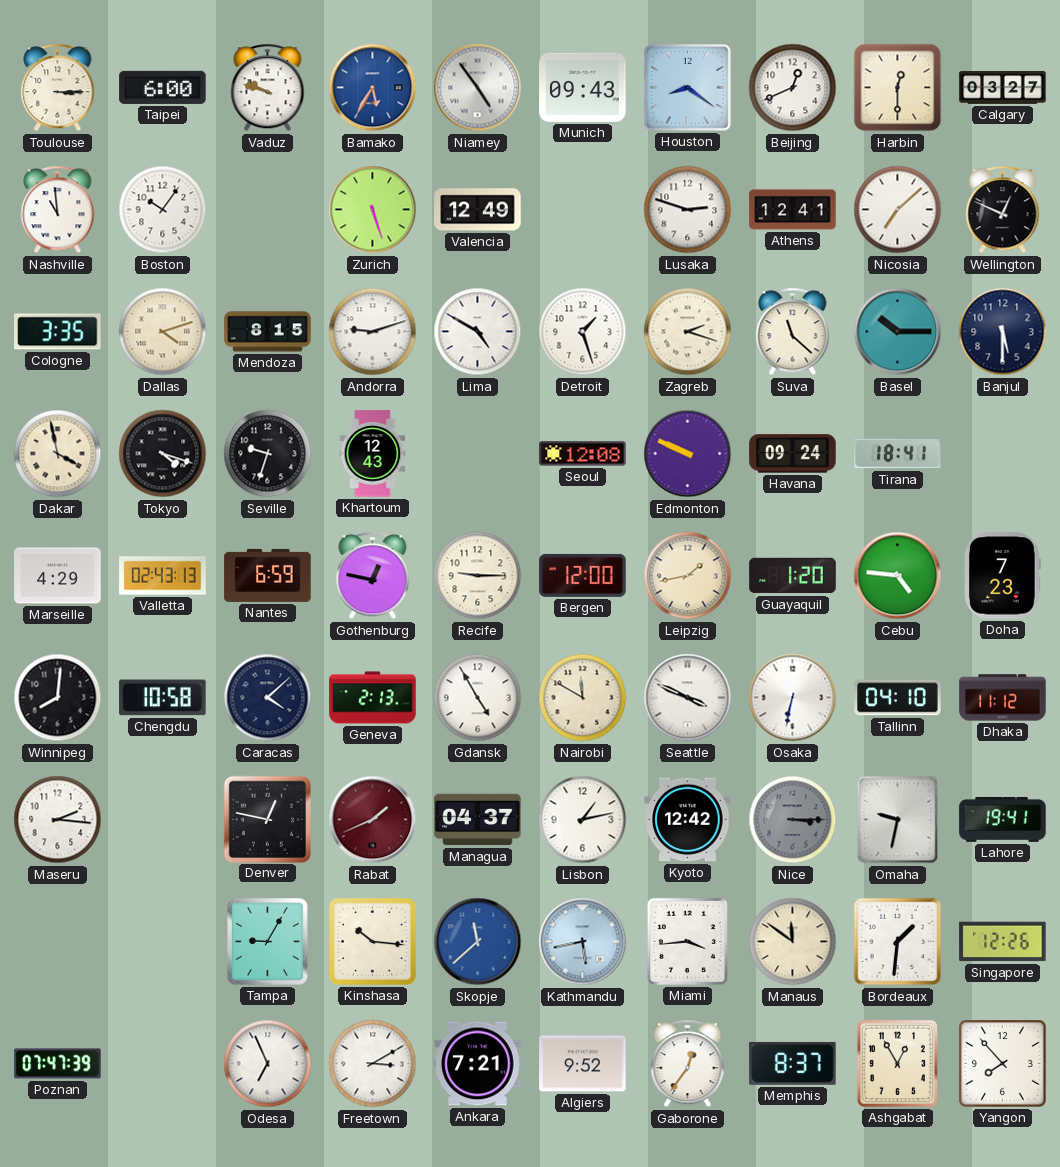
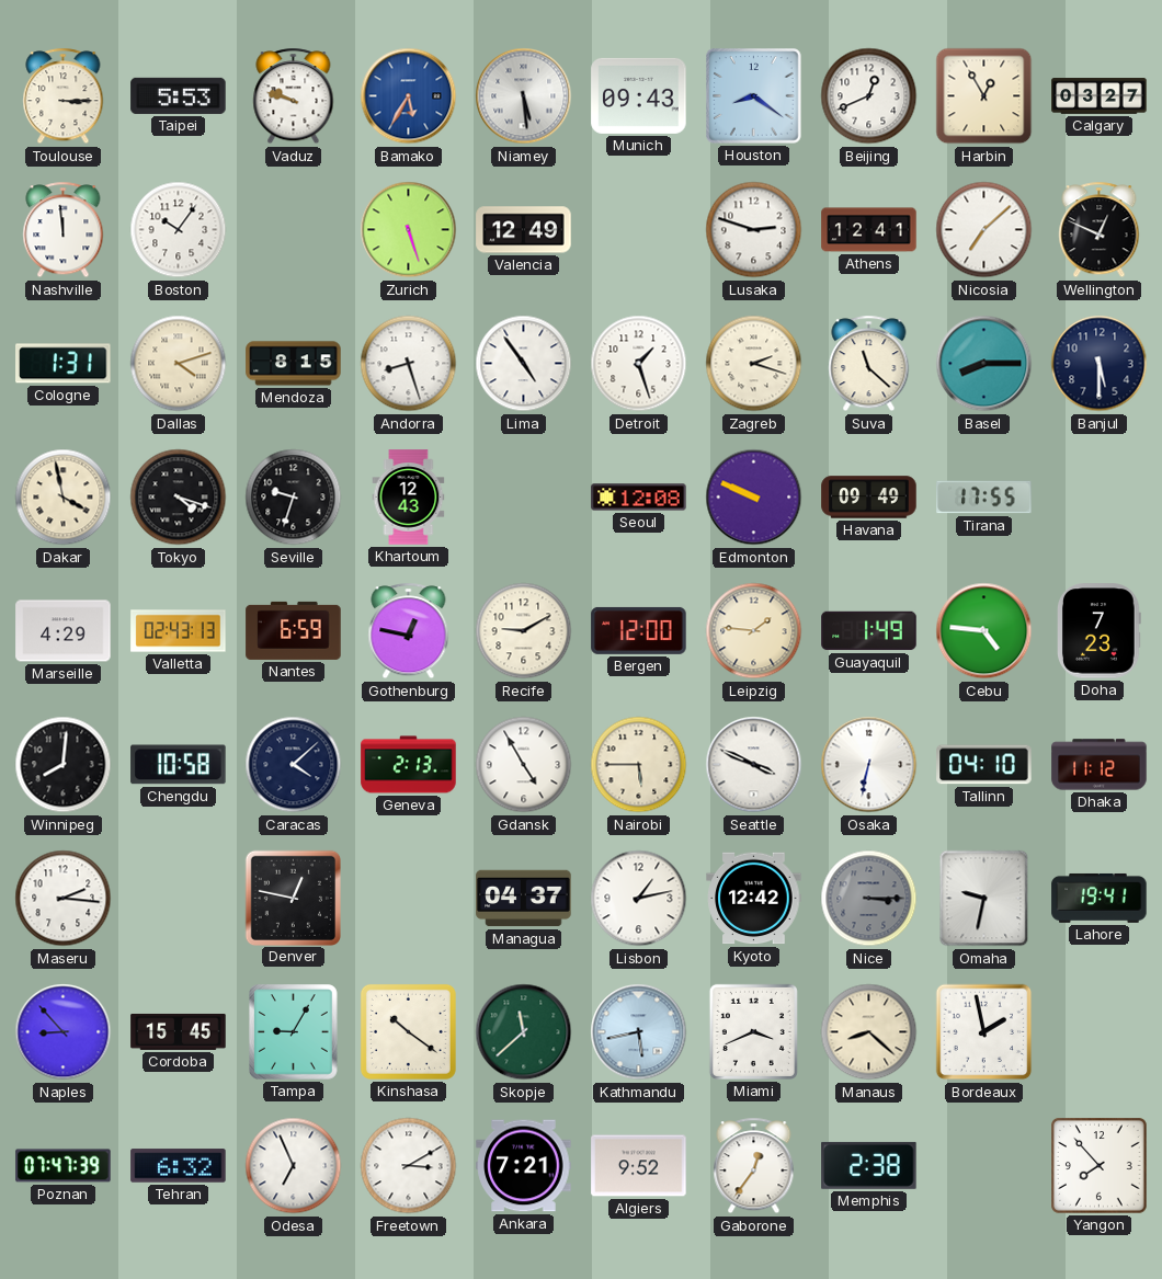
Taipei: 6:00 -> 5:53 (179, 95)
Niamey: 4:54 -> 5:29 (524, 96)
Harbin: 12:30 -> 12:55 (984, 96)
Nashville: 10:59 -> 11:59 (64, 230)
Cologne: 3:35 -> 1:31 (64, 364)
Andorra: 9:12 -> 8:27 (409, 364)
Lima: 4:50 -> 4:54 (524, 364)
Basel: 10:15 -> 8:15 (984, 364)
Havana: 09:24 -> 09:49 (869, 498)
Tirana: 18:41 -> 17:55 (984, 498)
Recife: 9:15 -> 9:10 (524, 631)
Leipzig: 1:43 -> 1:46 (754, 631)
Guayaquil: 1:20 -> 1:49 (869, 631)
Nairobi: 11:50 -> 5:45 (639, 765)
Rabat: 1:41 -> none (373, 820)
Naples: none -> 8:53 (64, 1032)
Cordoba: none -> 15:45 (179, 1031)
Kinshasa: 10:16 -> 10:21 (408, 1031)
Skopje dial: blue -> green (524, 1032)
Miami: 3:44 -> 3:41 (753, 1031)
Manaus: 11:51 -> 8:22 (869, 1032)
Bordeaux: 1:31 -> 1:58 (984, 1032)
Singapore: 12:26 -> none (1003, 942)
Tehran: none -> 6:32 (179, 1166)
Memphis: 8:37 -> 2:38 (869, 1165)
Ashgabat: 12:55 -> none (897, 1063)
